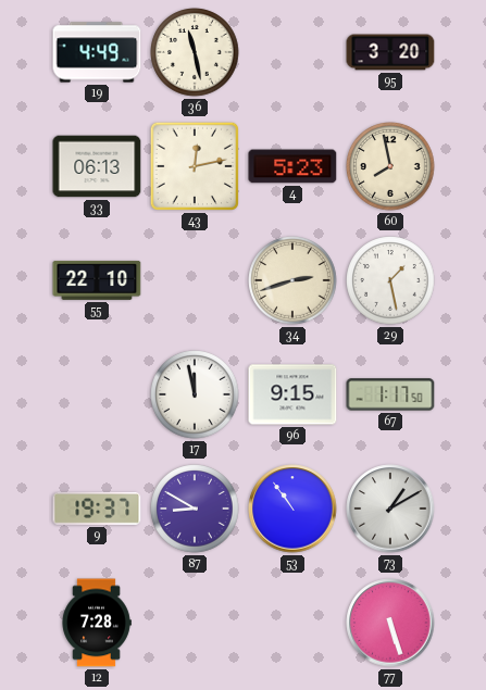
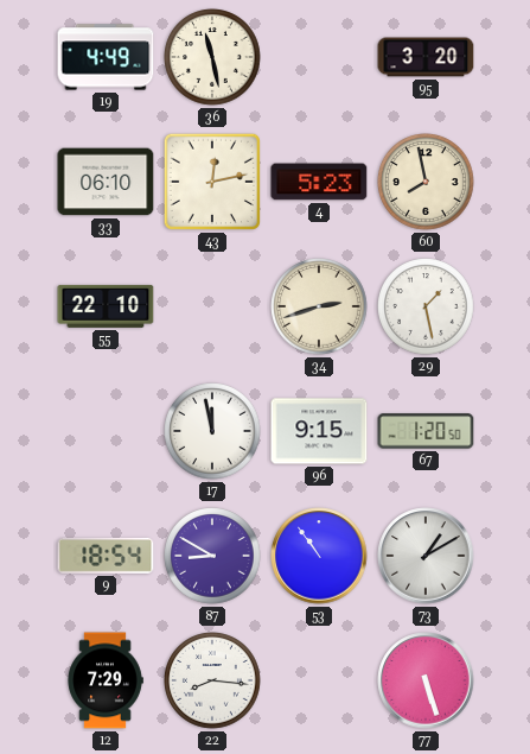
33: 06:13 -> 06:10 (106, 182)
67: 1:17 -> 1:20 (426, 431)
9: 19:37 -> 18:54 (106, 556)
12: 7:28 -> 7:29 (106, 680)
22: none -> 8:16 (212, 680)
